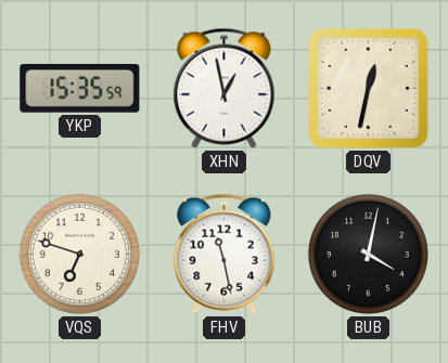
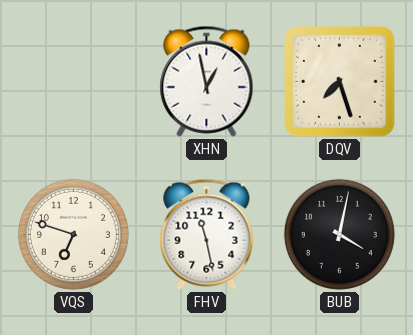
YKP: 15:35 -> none (80, 89)
DQV: 12:32 -> 7:27 (340, 82)
